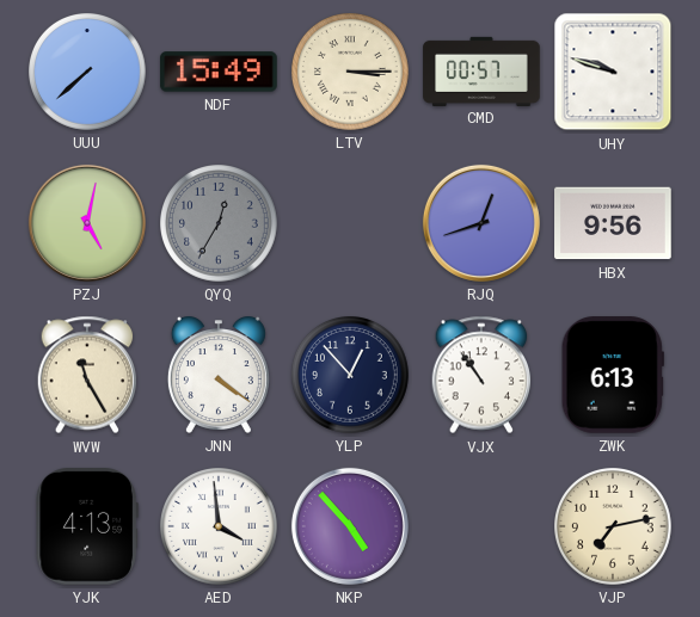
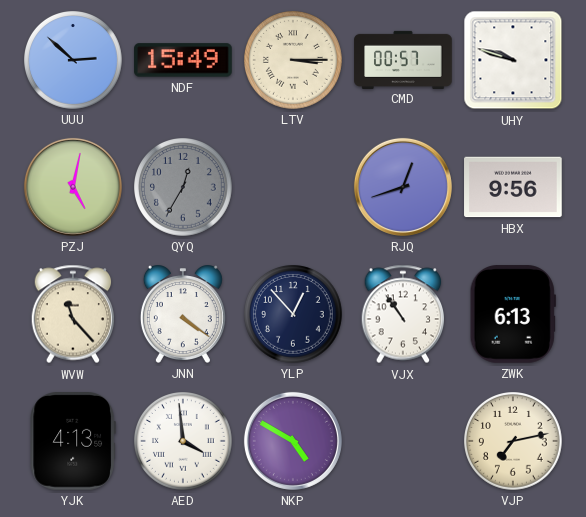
UUU: 7:38 -> 2:52 (74, 61)
WVW: 11:25 -> 11:23 (73, 314)
NKP: 4:53 -> 4:50 (293, 441)
